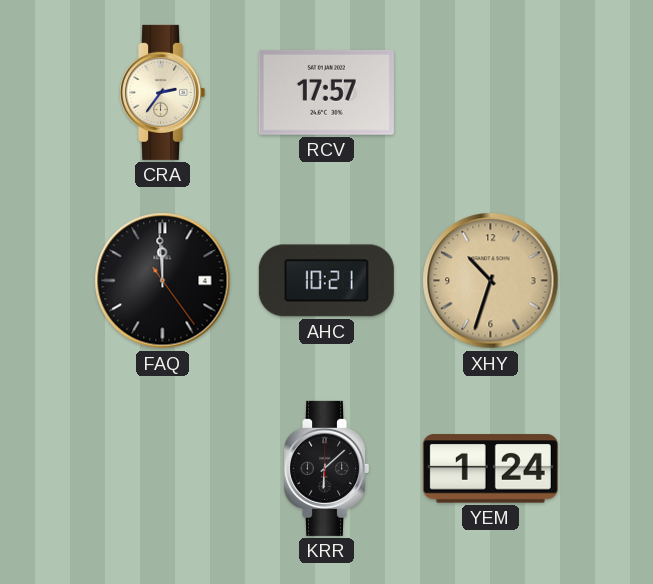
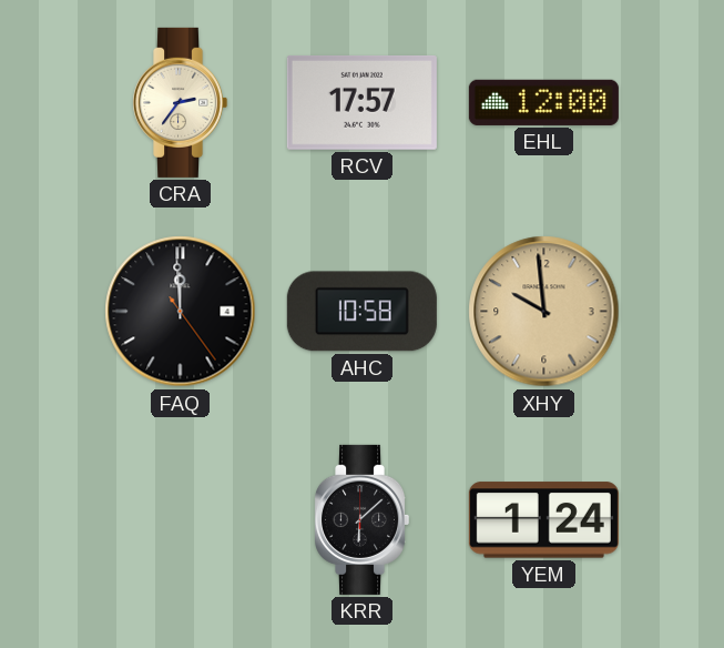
EHL: none -> 12:00 (543, 102)
AHC: 10:21 -> 10:58 (361, 312)
XHY: 10:33 -> 9:59 (544, 312)
